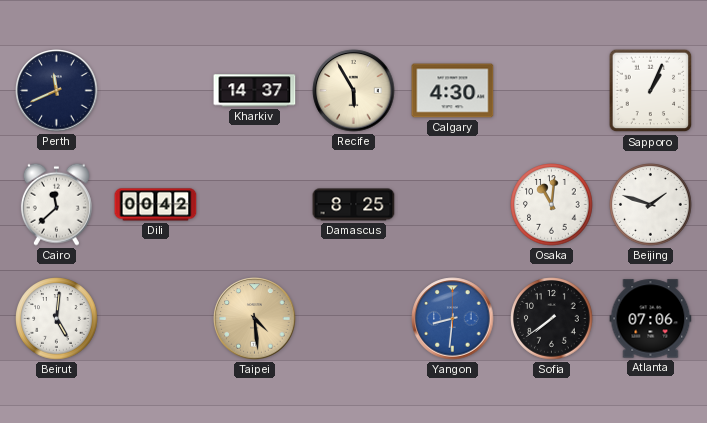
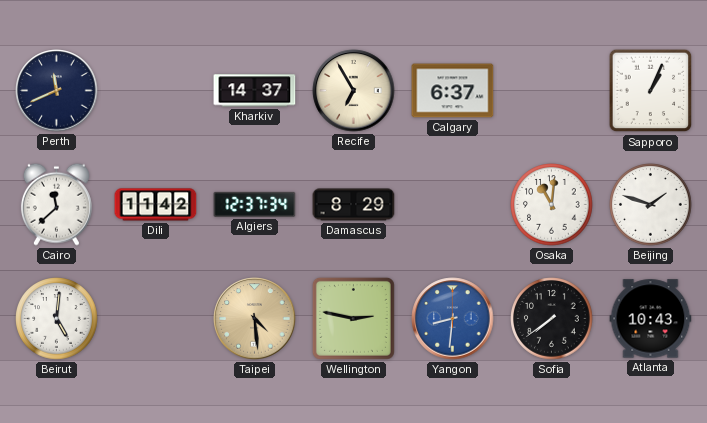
Recife: 5:55 -> 6:55 (354, 91)
Calgary: 4:30 -> 6:37 (453, 91)
Dili: 00:42 -> 11:42 (156, 205)
Algiers: none -> 12:37 (255, 204)
Damascus: 8:25 -> 8:29 (354, 205)
Wellington: none -> 2:47 (353, 318)
Atlanta: 07:06 -> 10:43 (651, 319)
